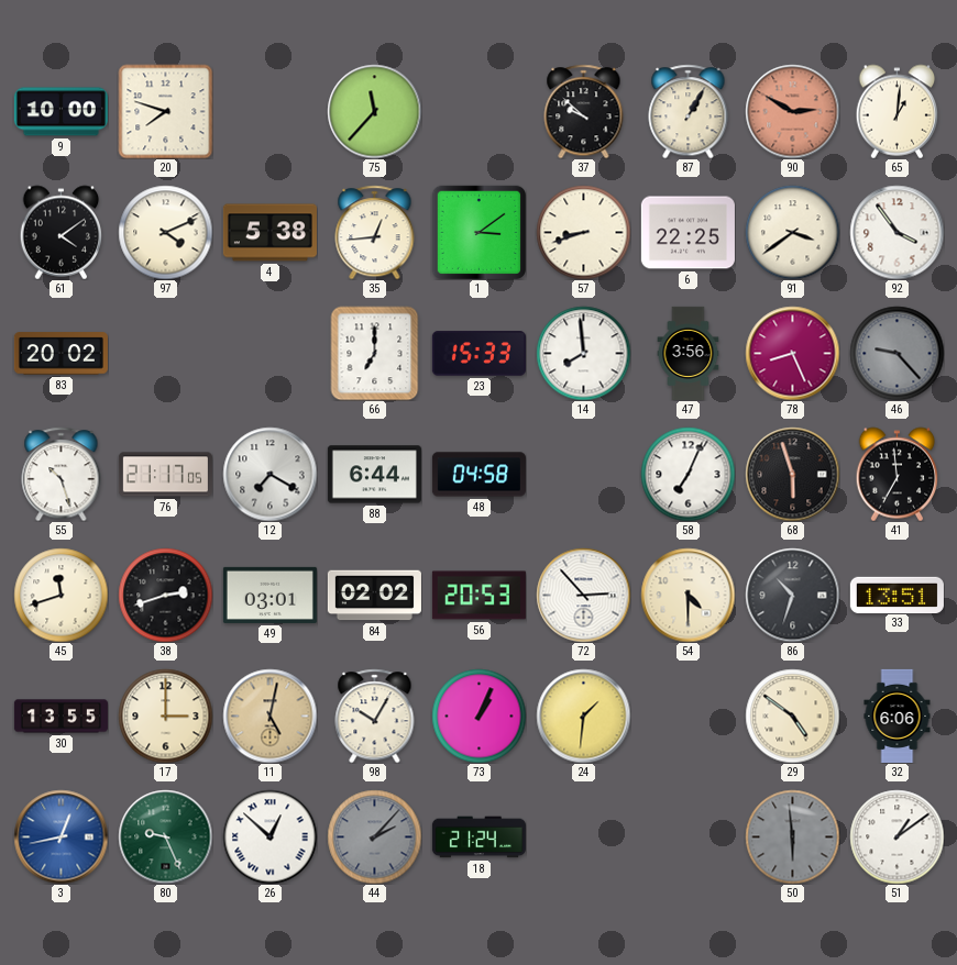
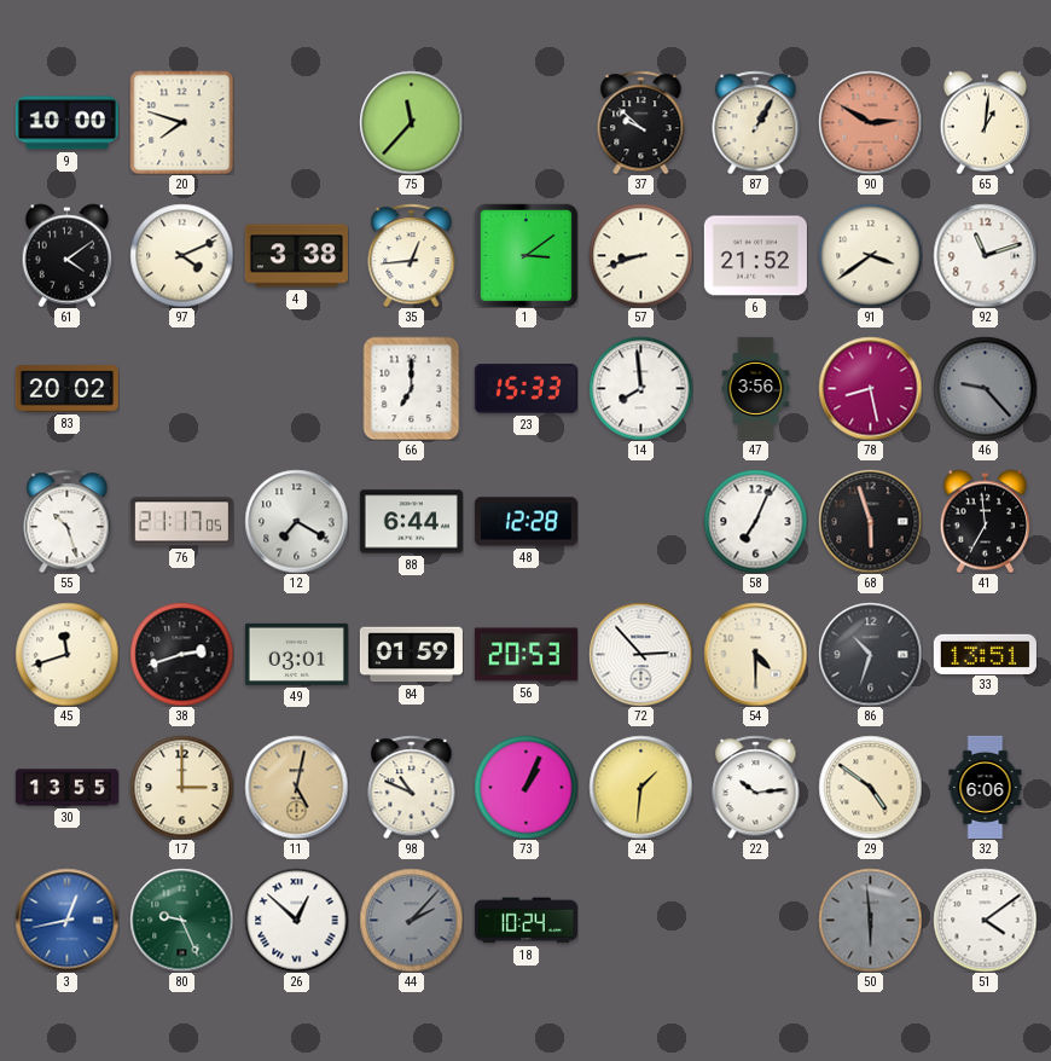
4: 5:38 -> 3:38 (296, 256)
6: 22:25 -> 21:52 (755, 256)
92: 3:54 -> 11:12 (985, 255)
78: 8:26 -> 8:28 (870, 388)
48: 04:58 -> 12:28 (525, 522)
84: 02:02 -> 01:59 (411, 655)
98: 10:05 -> 10:49 (412, 787)
22: none -> 10:14 (756, 787)
18: 21:24 -> 10:24 (525, 921)
51: 1:09 -> 4:09 (985, 920)
